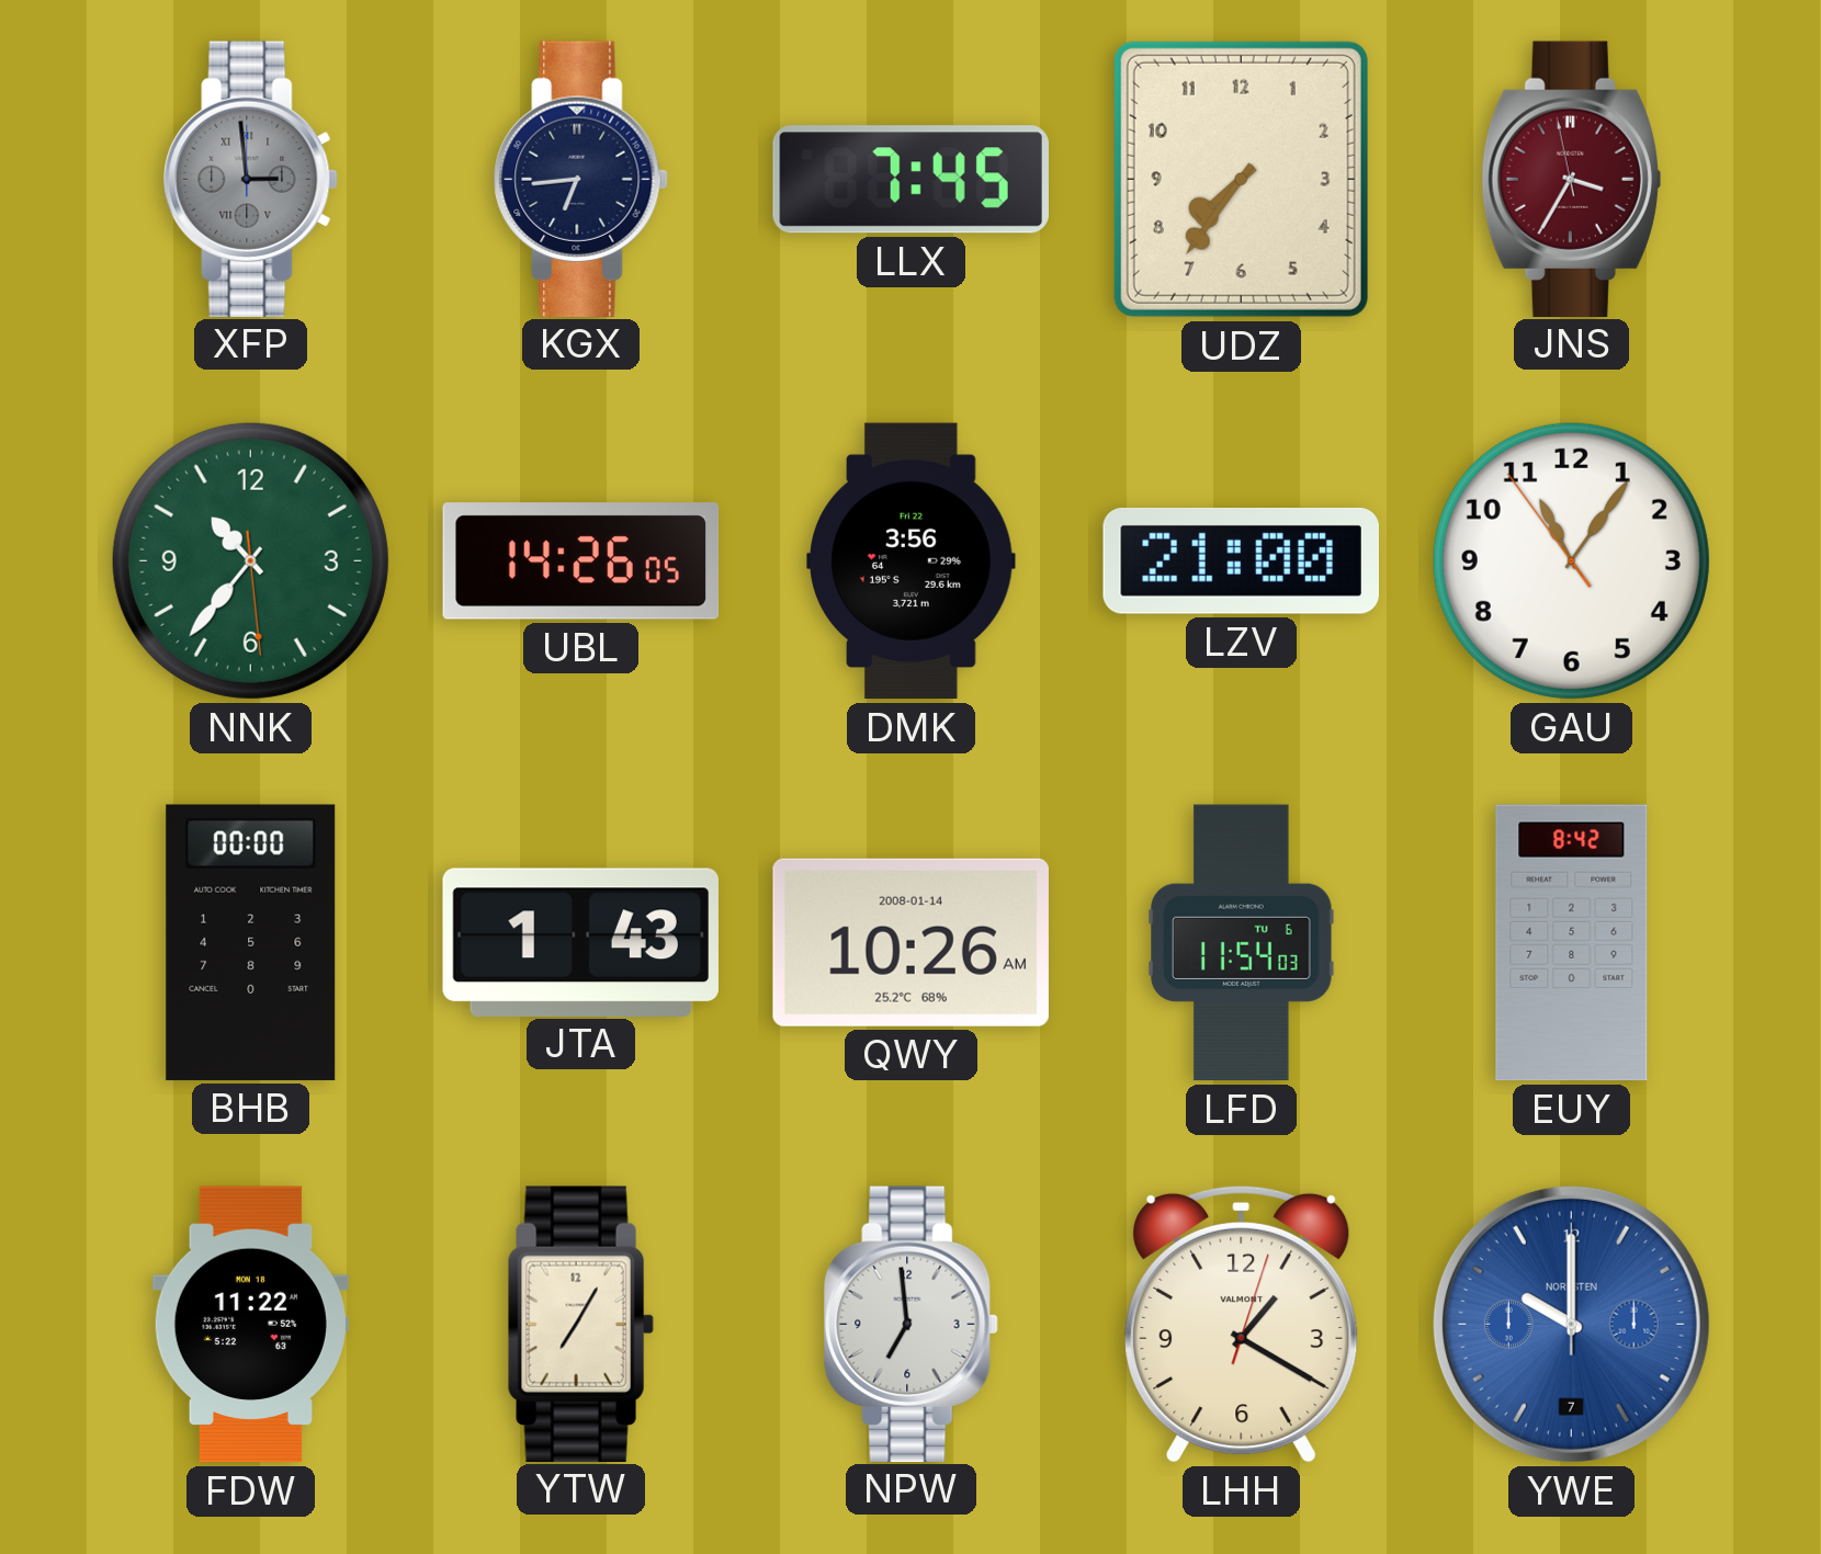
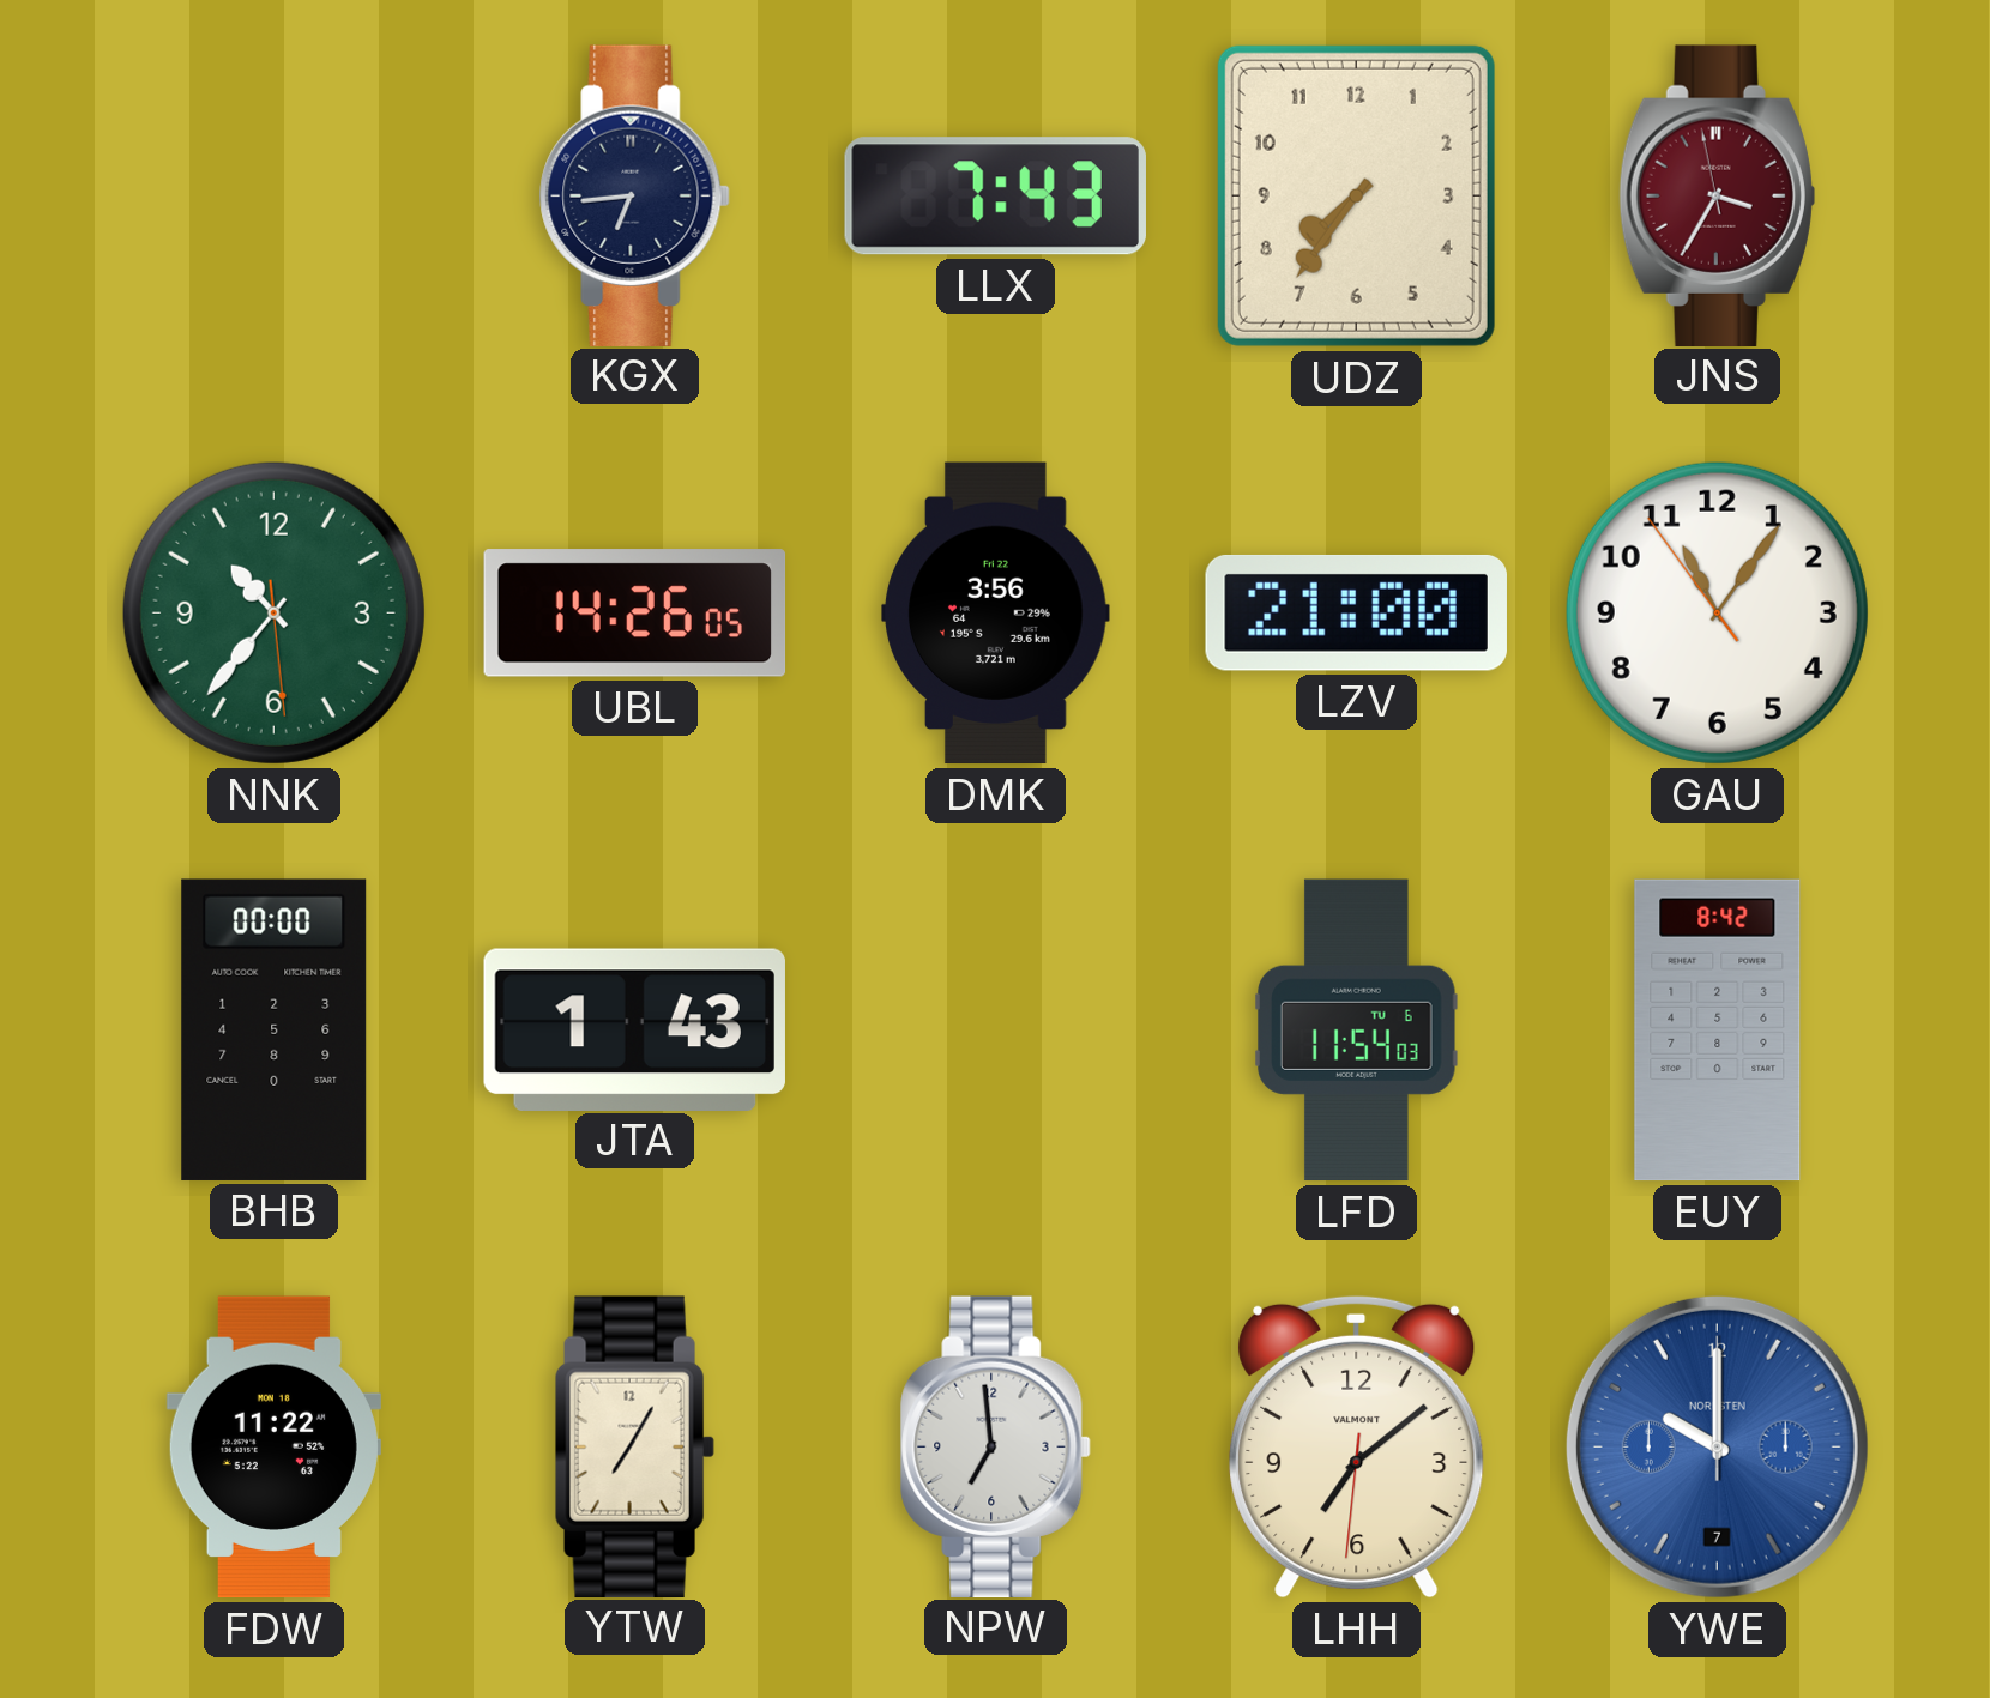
XFP: 2:59 -> none (251, 179)
LLX: 7:45 -> 7:43 (995, 197)
QWY: 10:26 -> none (910, 942)
LHH: 1:20 -> 7:08 (1357, 1446)
